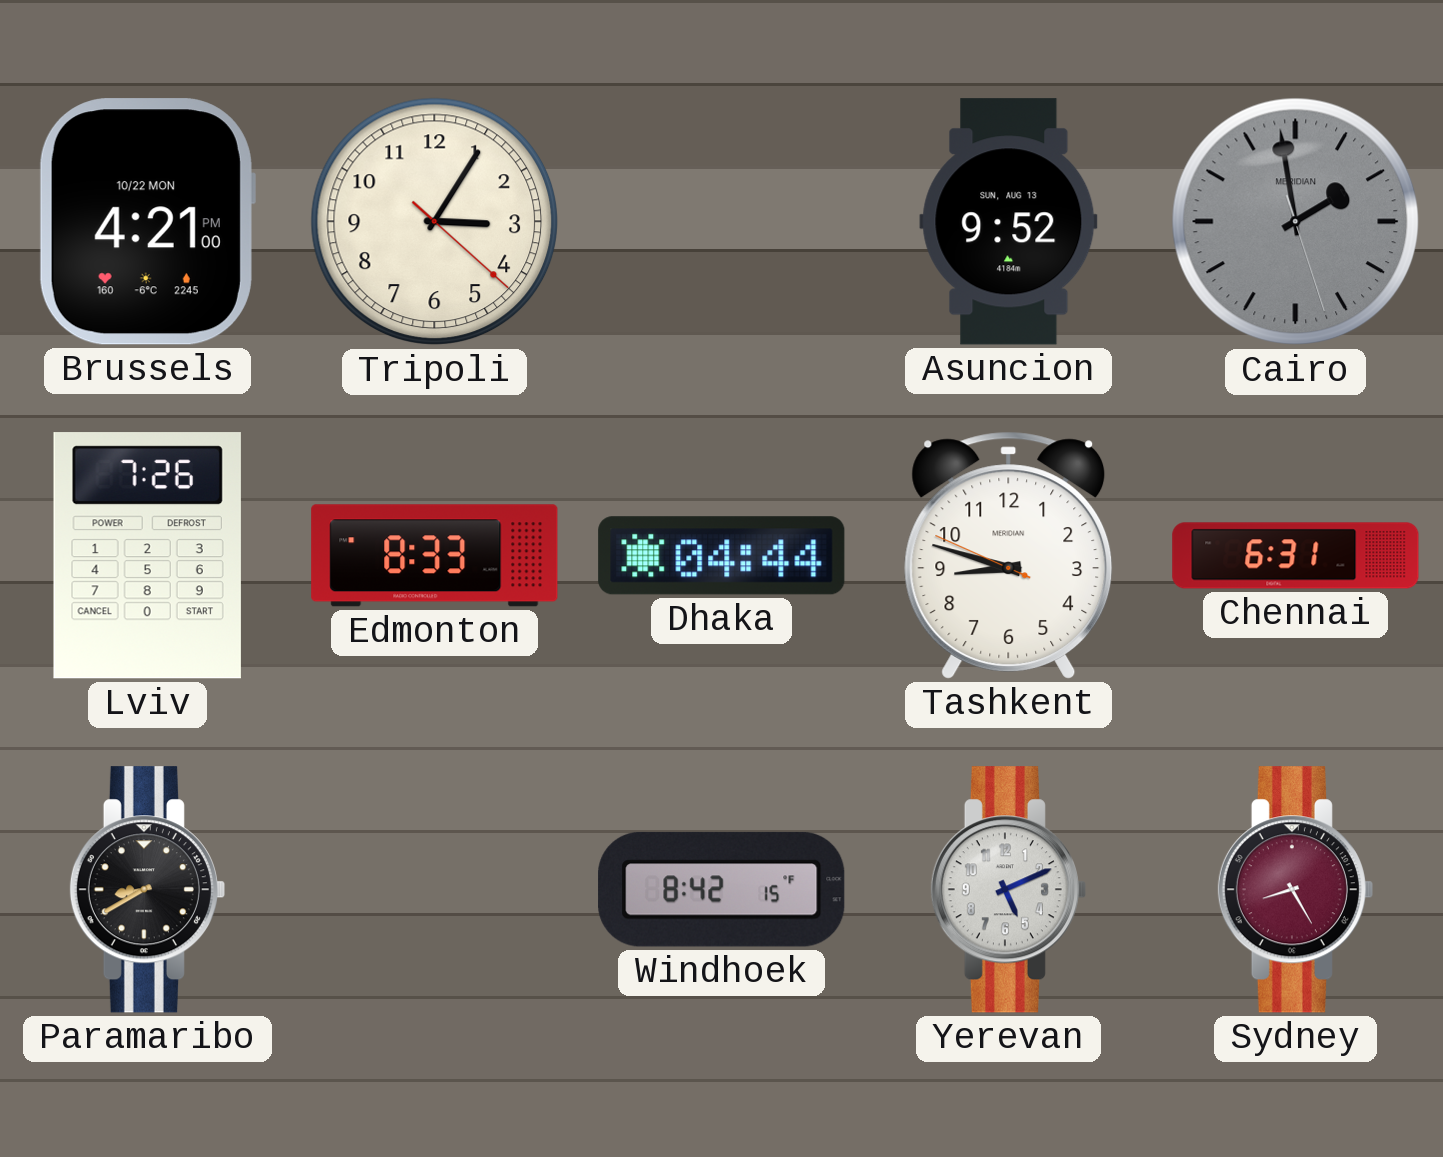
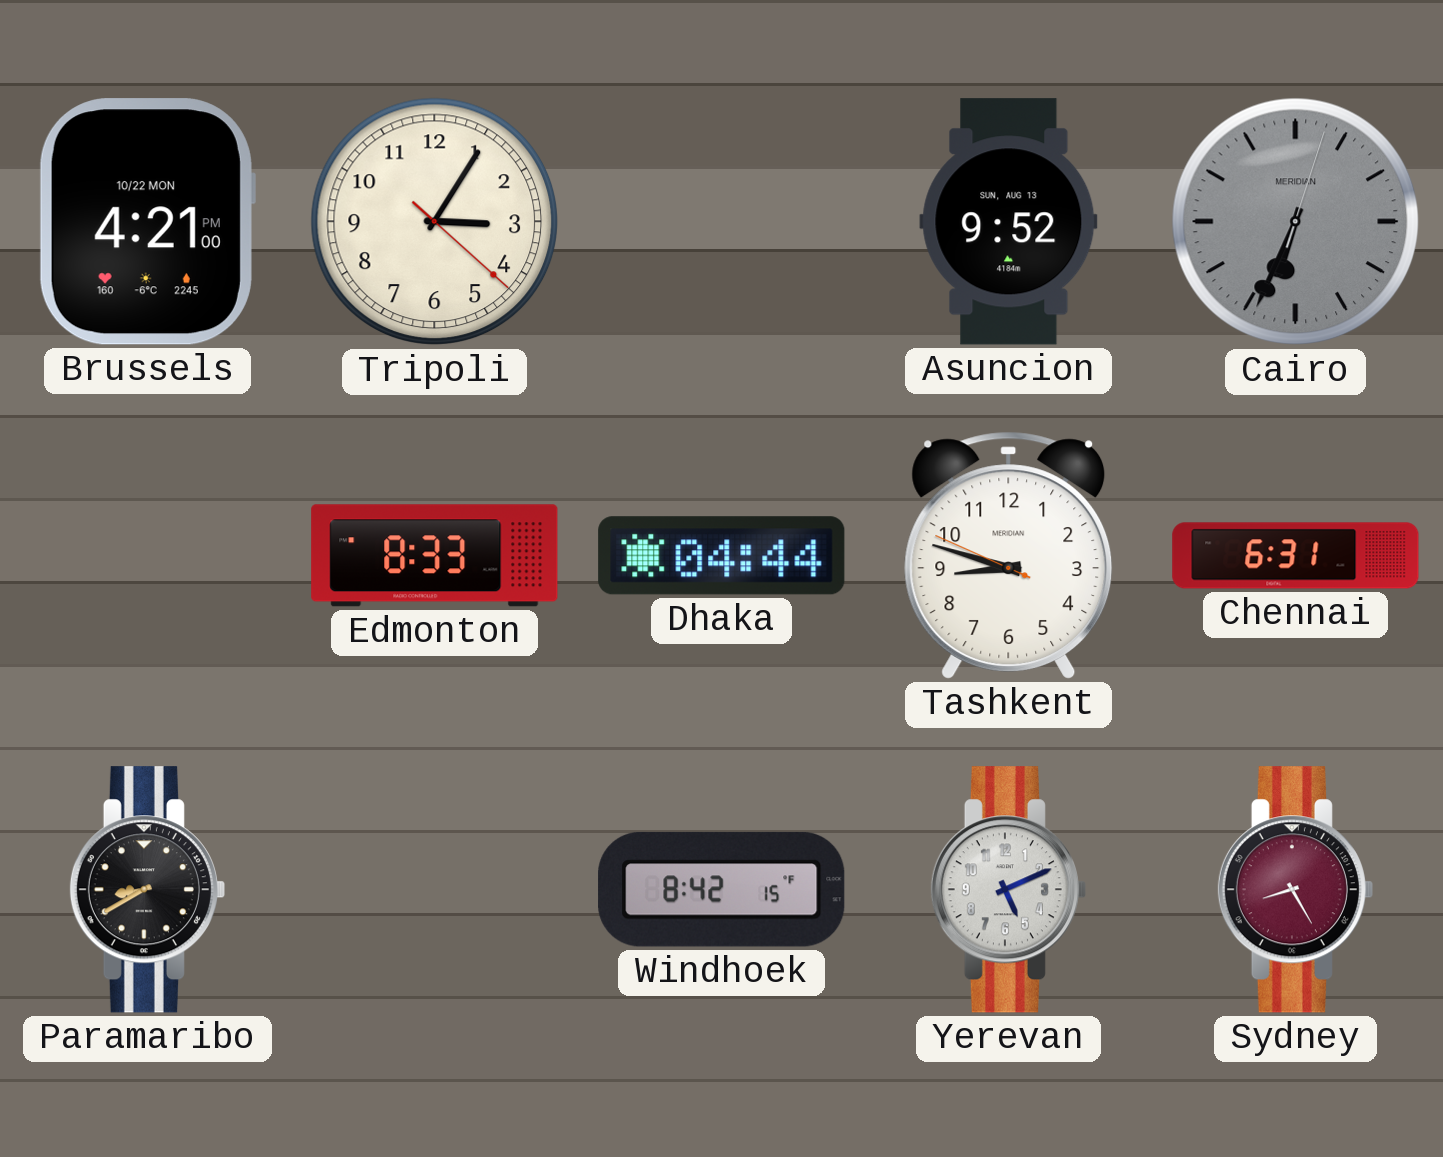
Cairo: 1:58 -> 6:34 (1296, 222)
Lviv: 7:26 -> none (147, 556)
